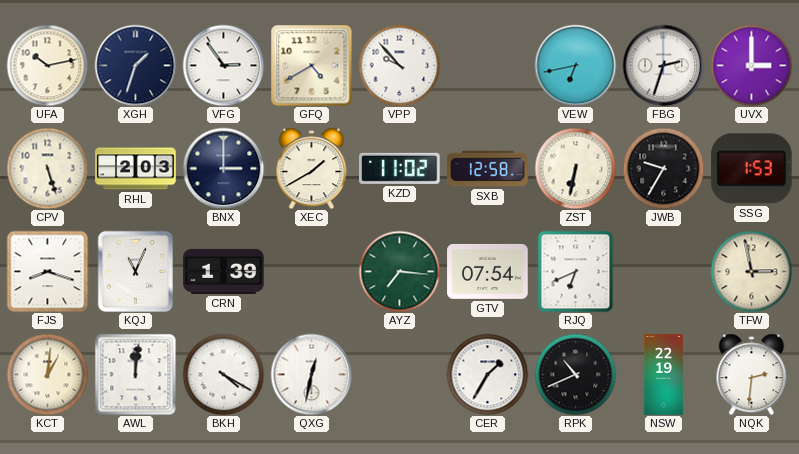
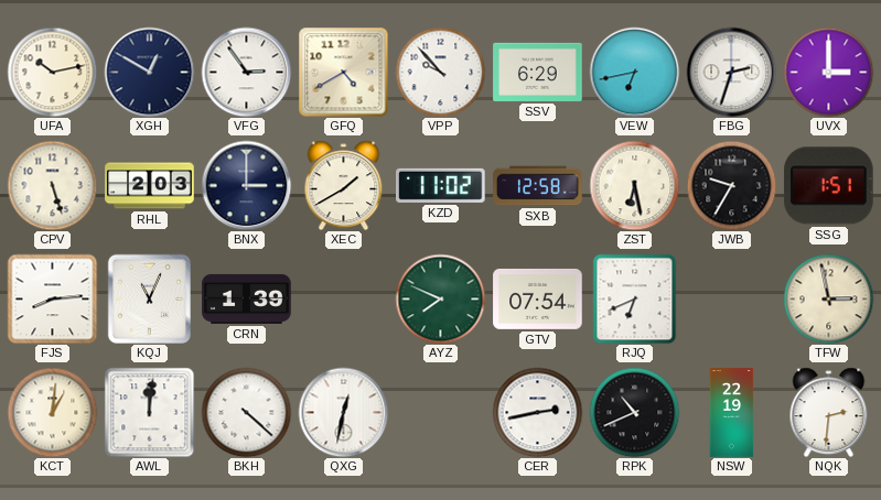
XGH: 1:33 -> 12:50 (149, 72)
SSV: none -> 6:29 (538, 72)
ZST: 6:32 -> 6:28 (634, 185)
SSG: 1:53 -> 1:51 (828, 186)
FJS: 8:18 -> 8:14 (52, 298)
AYZ: 7:16 -> 7:49 (440, 298)
BKH: 4:20 -> 4:22 (246, 412)
CER: 1:35 -> 2:43 (537, 412)
